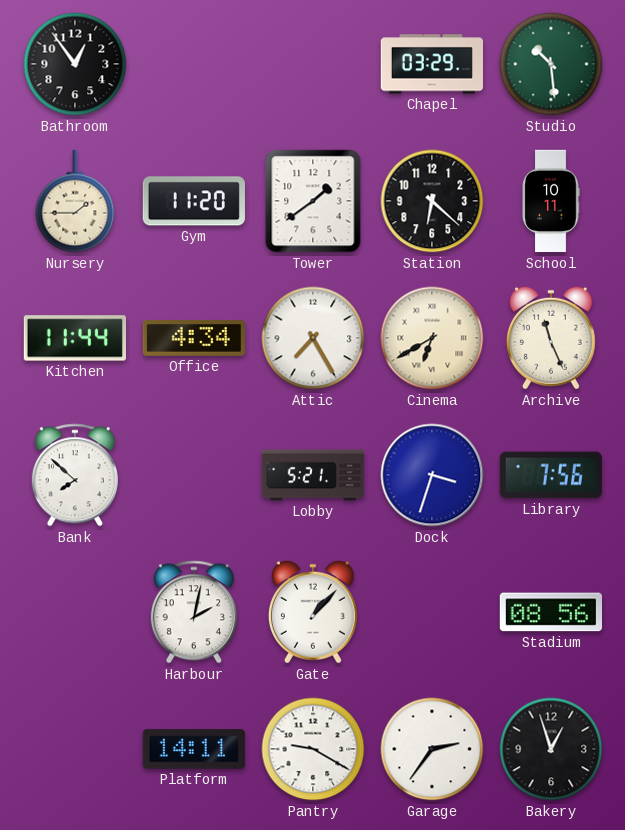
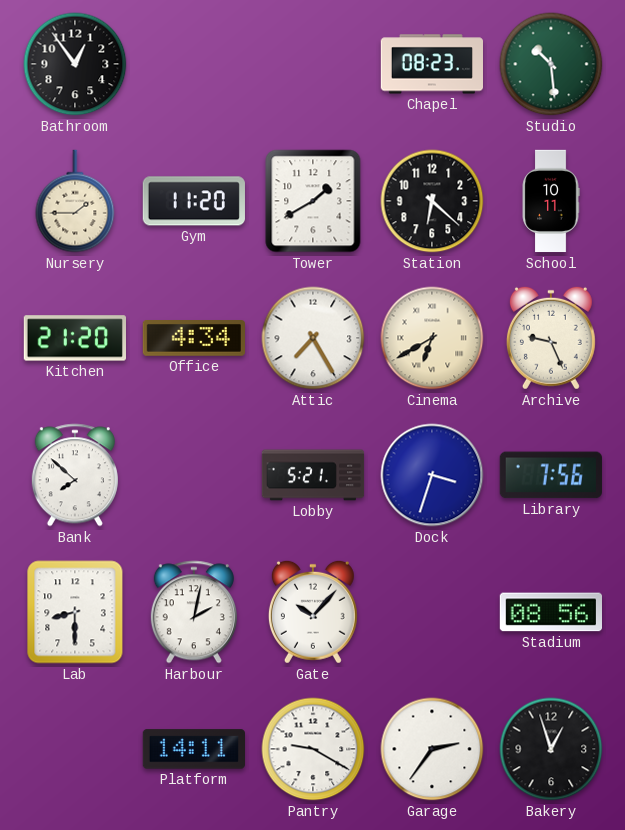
Chapel: 03:29 -> 08:23 (431, 64)
Tower: 1:39 -> 1:40 (313, 201)
Kitchen: 11:44 -> 21:20 (74, 338)
Archive: 11:26 -> 9:26 (551, 338)
Lab: none -> 8:30 (75, 612)
Gate: 1:07 -> 10:07 (313, 612)
